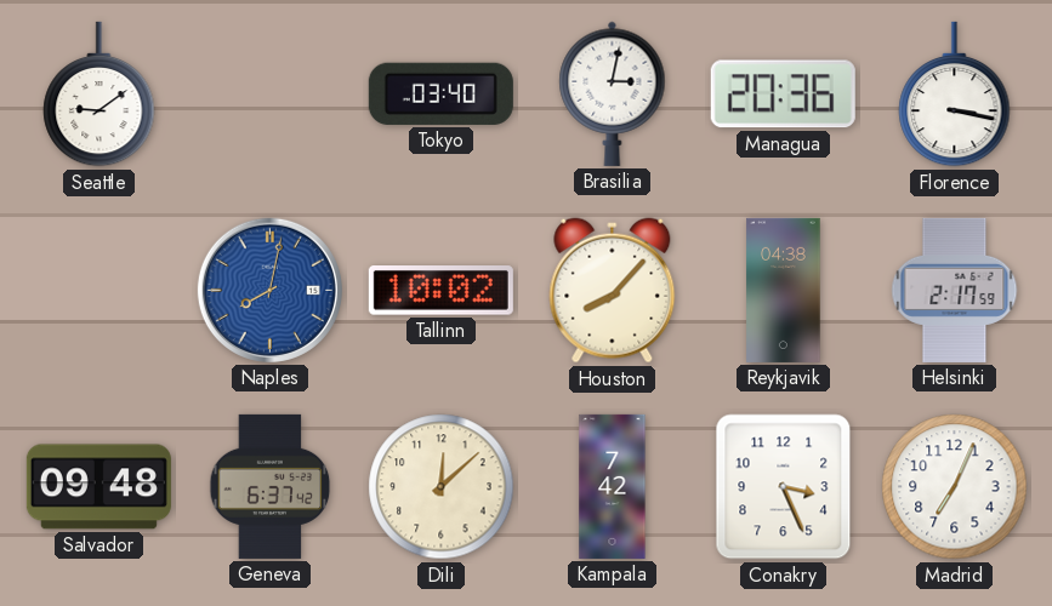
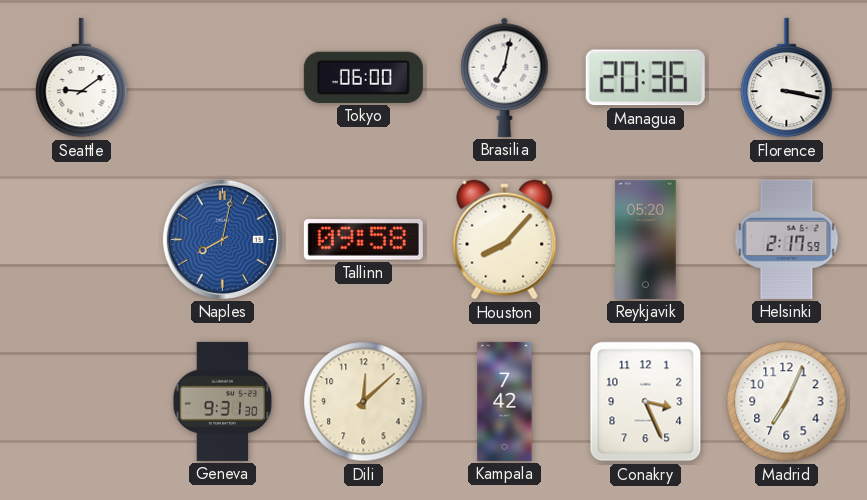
Tokyo: 03:40 -> 06:00 (363, 77)
Brasilia: 3:02 -> 7:02 (505, 77)
Tallinn: 10:02 -> 09:58 (363, 240)
Reykjavik: 04:38 -> 05:20 (646, 239)
Salvador: 09:48 -> none (98, 487)
Geneva: 6:37 -> 9:31 (223, 401)
